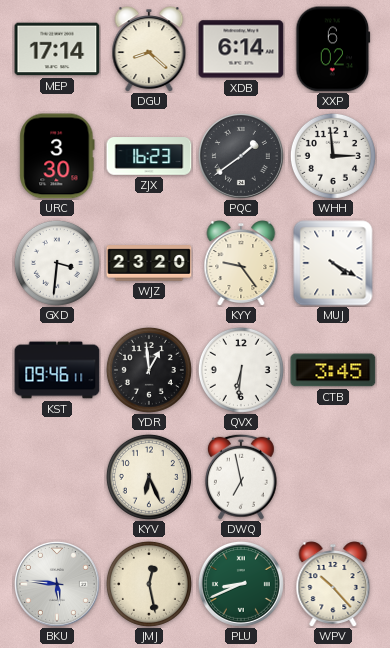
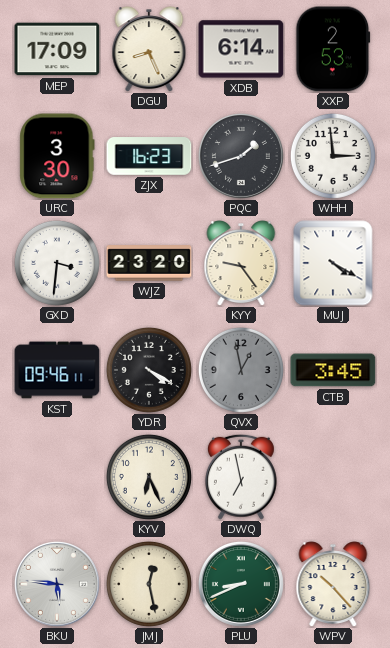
MEP: 17:14 -> 17:09 (57, 49)
DGU: 8:22 -> 8:26 (149, 49)
XXP: 6:02 -> 2:53 (333, 49)
PQC: 1:39 -> 1:42 (241, 156)
YDR: 12:59 -> 4:20 (149, 370)
QVX: 6:31 -> 12:58 (241, 370)
QVX dial: white -> grey (241, 370)
